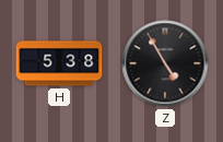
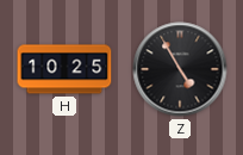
H: 5:38 -> 10:25 (64, 69)
